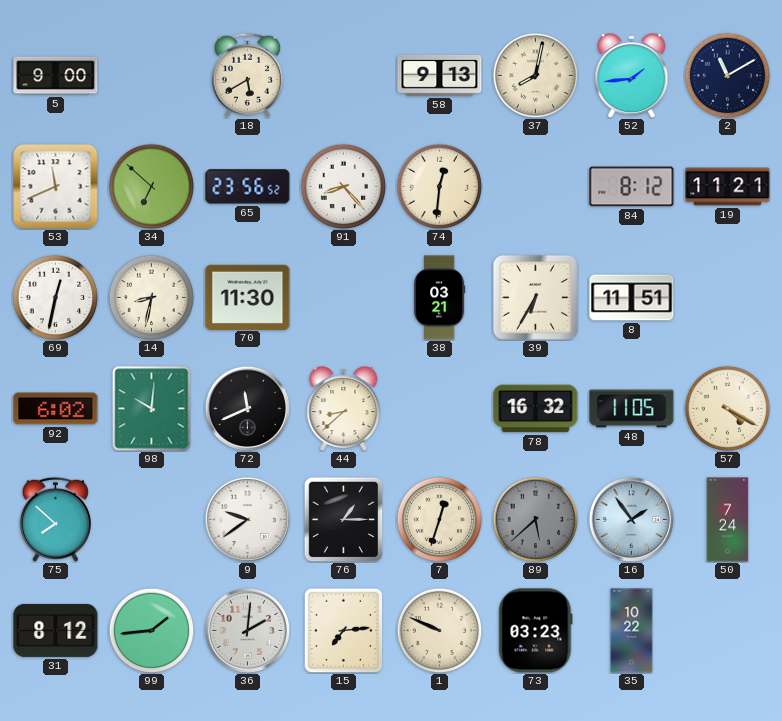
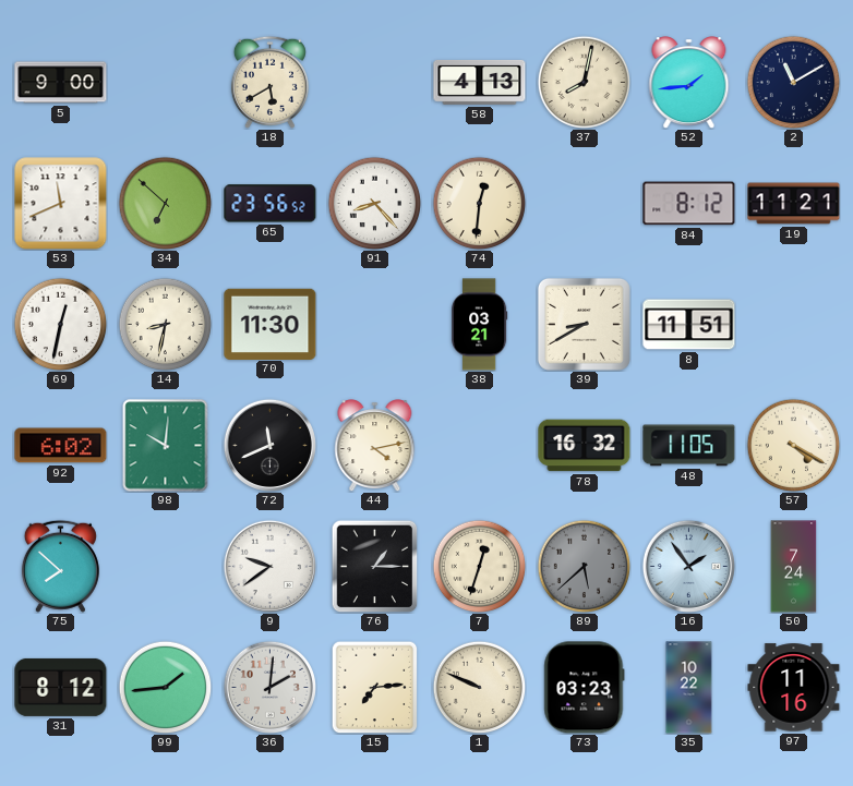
58: 9:13 -> 4:13 (480, 82)
39: 6:35 -> 8:40 (584, 324)
44: 8:38 -> 4:13 (375, 446)
97: none -> 11:16 (794, 688)
